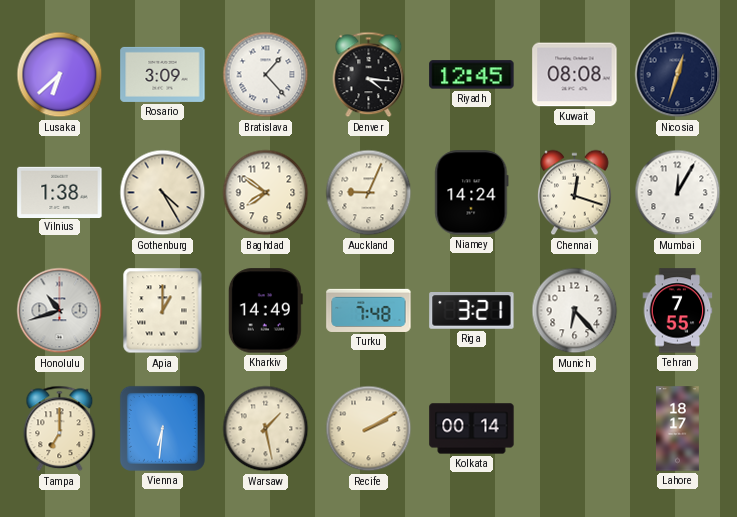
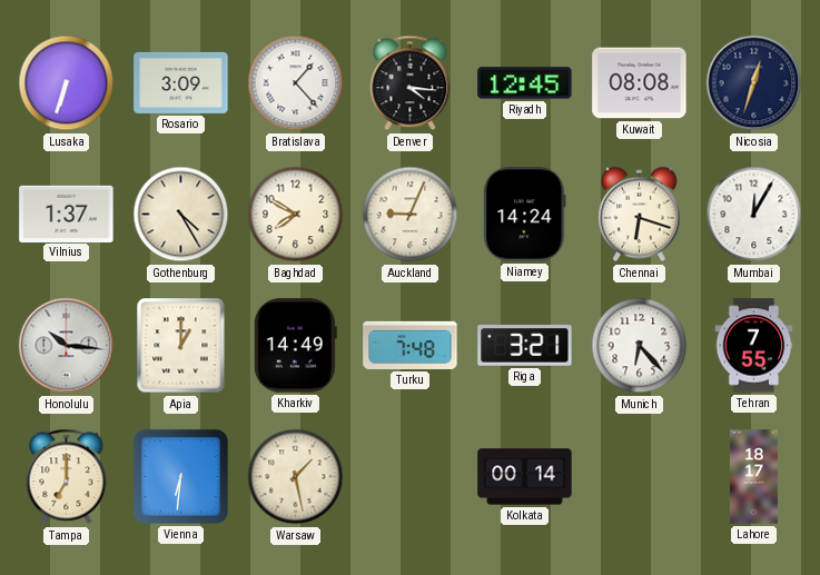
Lusaka: 6:38 -> 6:33 (67, 83)
Vilnius: 1:38 -> 1:37 (67, 214)
Baghdad: 7:51 -> 7:50 (296, 215)
Chennai: 12:18 -> 6:18 (640, 215)
Honolulu: 10:42 -> 10:16 (67, 346)
Recife: 2:10 -> none (369, 429)
